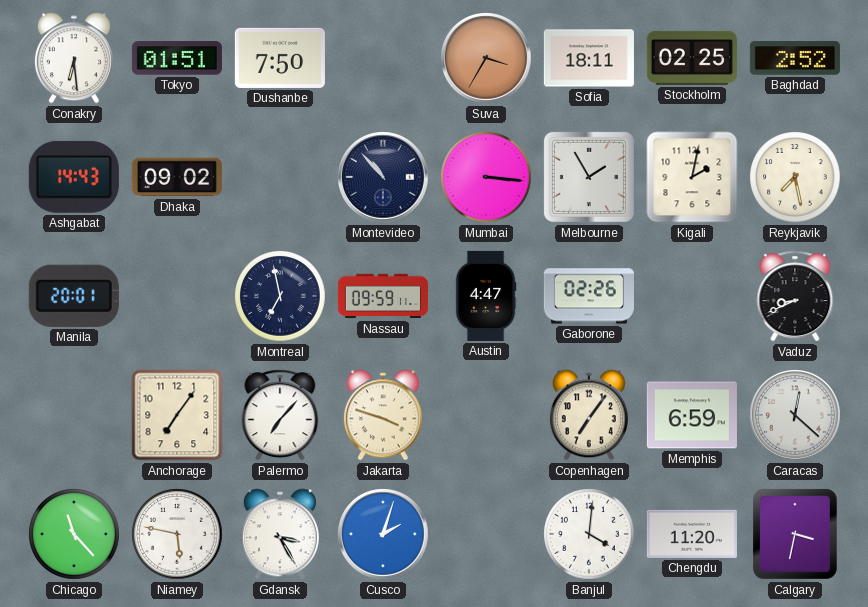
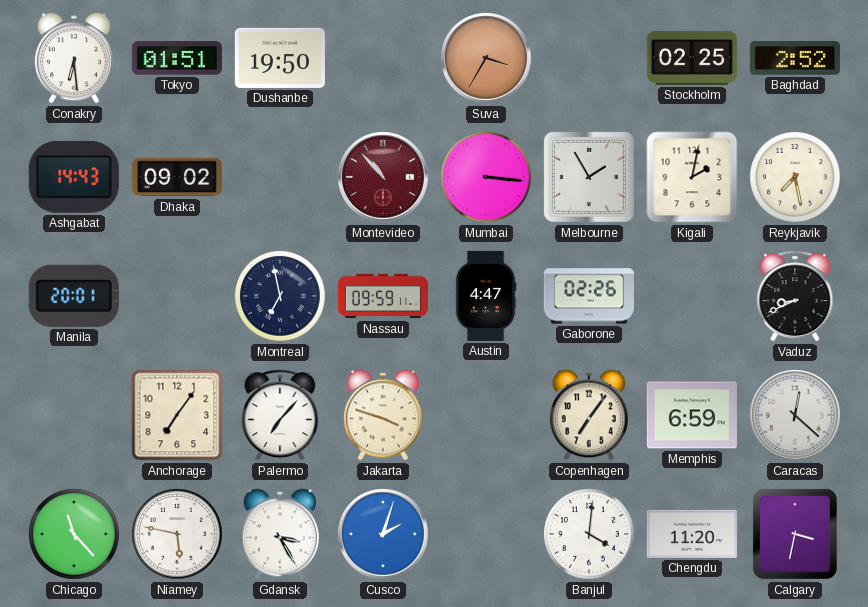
Dushanbe: 7:50 -> 19:50 (280, 58)
Sofia: 18:11 -> none (589, 58)
Montevideo dial: navy -> burgundy (383, 177)
